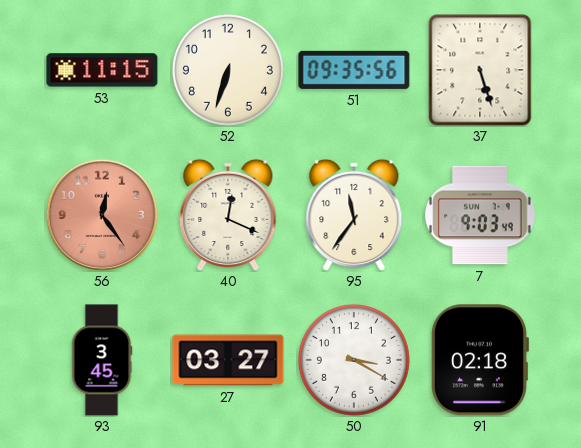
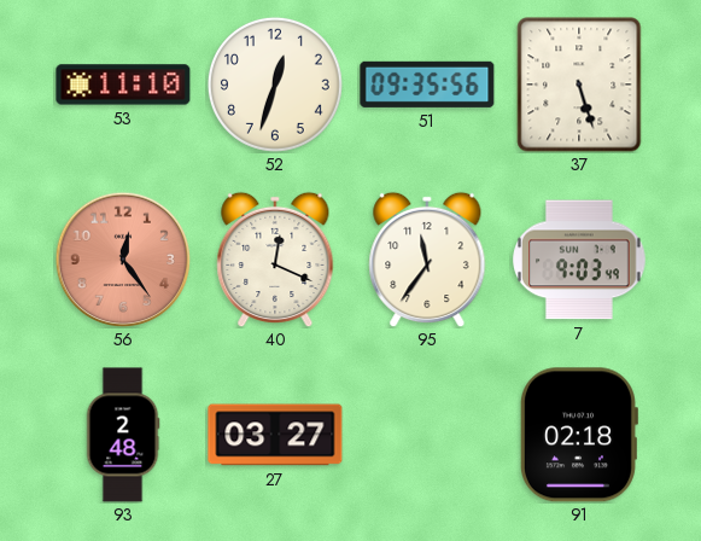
53: 11:15 -> 11:10 (123, 85)
52: 6:33 -> 12:33 (275, 85)
93: 3:45 -> 2:48 (123, 435)
50: 3:20 -> none (354, 360)
